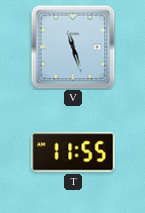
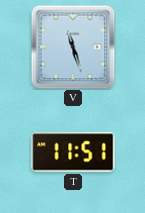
T: 11:55 -> 11:51 (73, 152)
